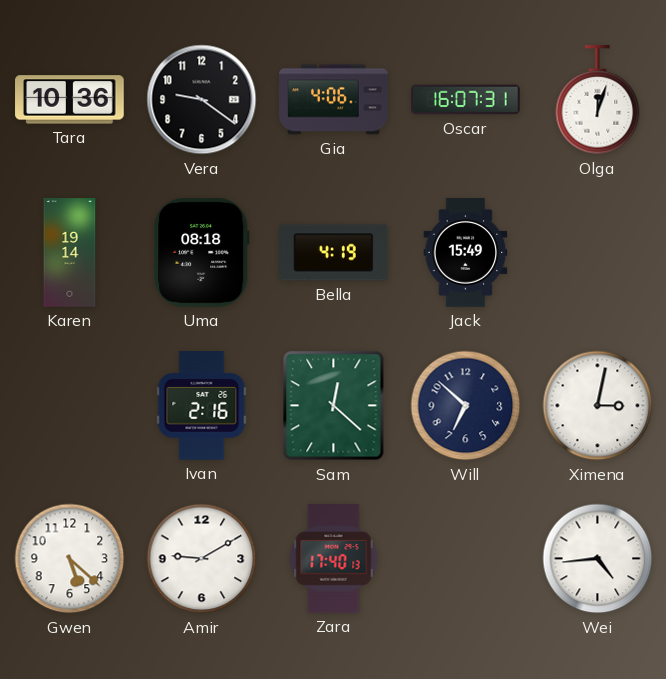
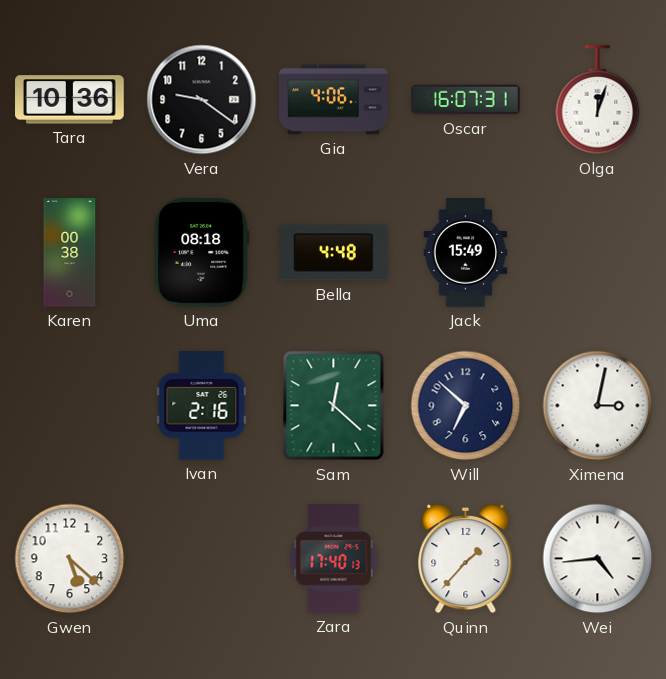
Karen: 19:14 -> 00:38 (70, 253)
Bella: 4:19 -> 4:48 (334, 253)
Amir: 9:10 -> none (202, 559)
Quinn: none -> 1:37 (466, 559)
